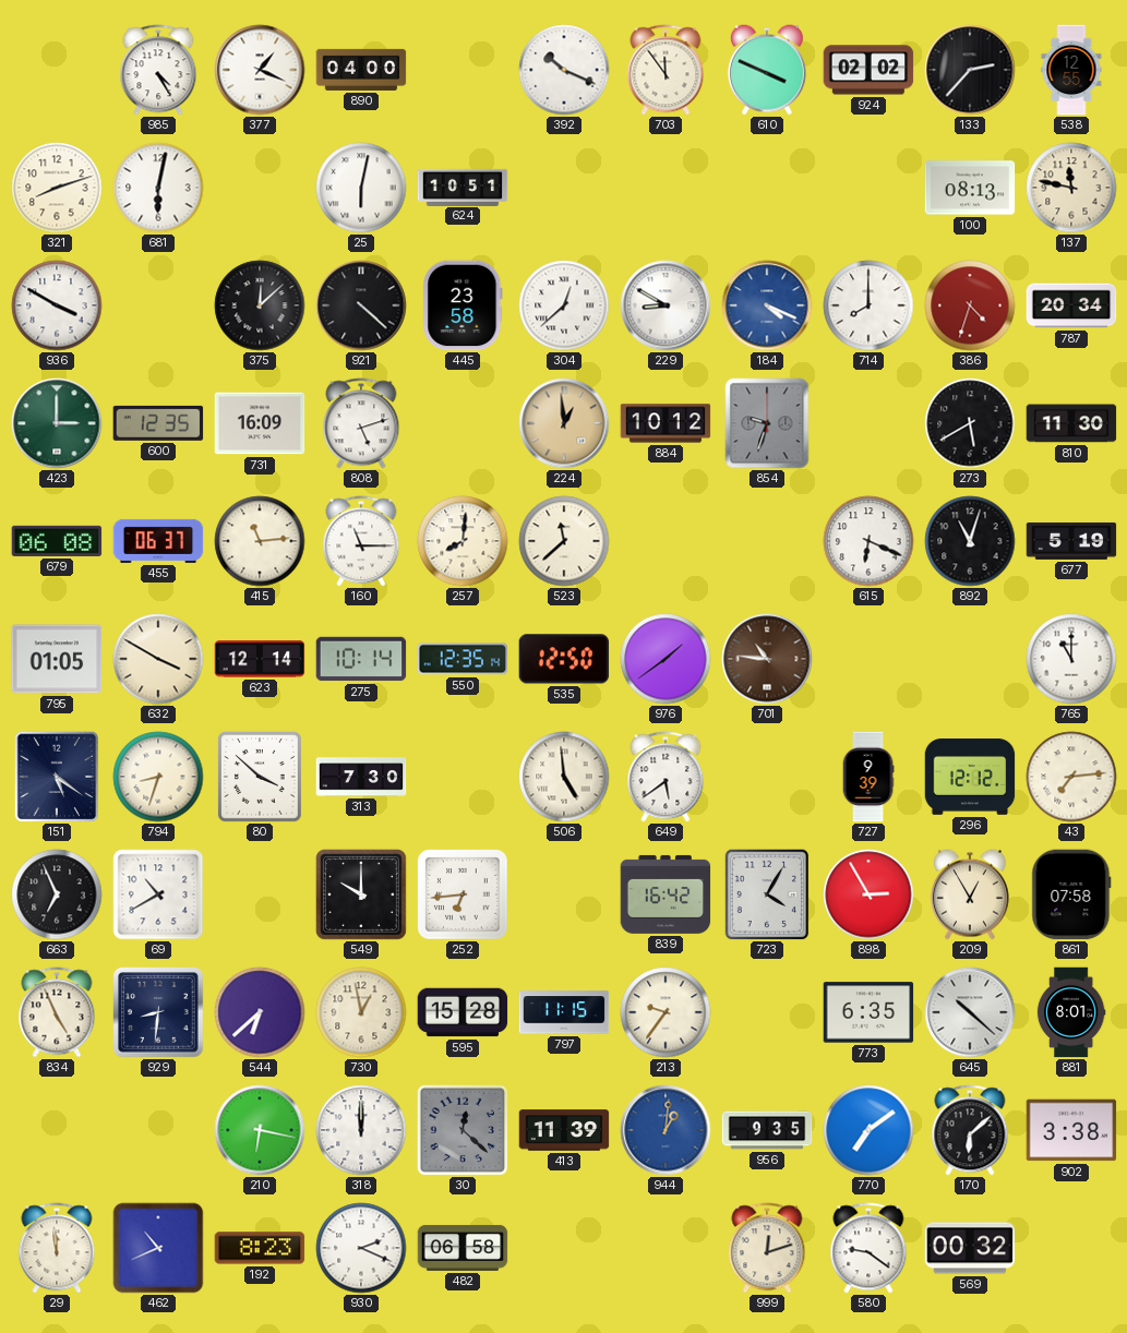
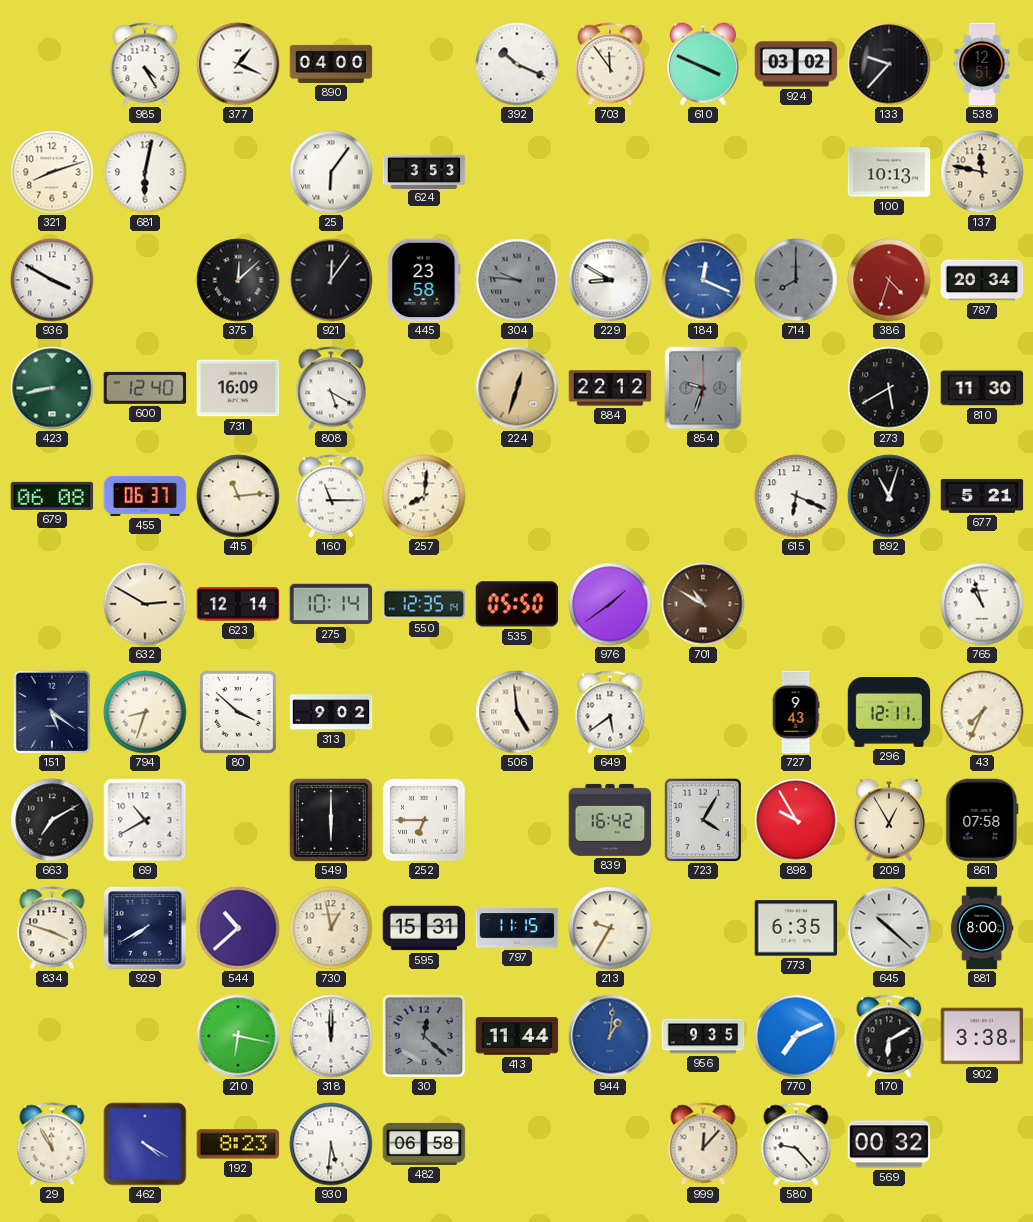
924: 02:02 -> 03:02 (796, 64)
133: 2:37 -> 9:37 (889, 64)
538: 12:55 -> 12:51 (982, 64)
25: 6:02 -> 6:06 (331, 172)
624: 10:51 -> 3:53 (424, 171)
100: 08:13 -> 10:13 (889, 172)
921: 4:22 -> 12:06 (331, 280)
304: 12:38 -> 9:46 (517, 280)
304 dial: white -> grey (517, 280)
184: 4:19 -> 12:19 (703, 280)
714 dial: white -> grey (796, 280)
423: 3:00 -> 8:43 (52, 388)
600: 12:35 -> 12:40 (145, 388)
808: 5:12 -> 5:20 (331, 388)
224: 12:59 -> 12:33 (517, 388)
884: 10:12 -> 22:12 (610, 388)
523: 11:38 -> none (564, 541)
677: 5:19 -> 5:21 (982, 496)
795: 01:05 -> none (57, 659)
632: 3:50 -> 2:50 (145, 604)
535: 12:50 -> 05:50 (517, 604)
701: 10:46 -> 10:50 (703, 604)
765: 11:00 -> 10:57 (982, 604)
313: 7:30 -> 9:02 (331, 712)
727: 9:39 -> 9:43 (796, 712)
296: 12:12 -> 12:11 (889, 712)
43: 7:14 -> 7:34 (982, 712)
663: 6:56 -> 7:10 (52, 820)
549: 10:00 -> 6:00 (331, 820)
252: 6:44 -> 6:45 (424, 820)
898: 2:55 -> 9:55 (796, 820)
834: 4:56 -> 3:48 (52, 928)
929: 8:31 -> 7:40 (145, 928)
544: 6:38 -> 10:38 (238, 928)
595: 15:28 -> 15:31 (424, 928)
213: 9:36 -> 9:35 (610, 928)
881: 8:01 -> 8:00 (982, 928)
413: 11:39 -> 11:44 (517, 1036)
770: 7:09 -> 7:11 (796, 1036)
170: 6:08 -> 6:10 (889, 1036)
29: 11:59 -> 11:55 (52, 1144)
462: 10:41 -> 4:20 (145, 1144)
930: 2:19 -> 5:31 (331, 1144)
999: 12:12 -> 12:07 (703, 1144)
580: 9:21 -> 9:23 (796, 1144)
